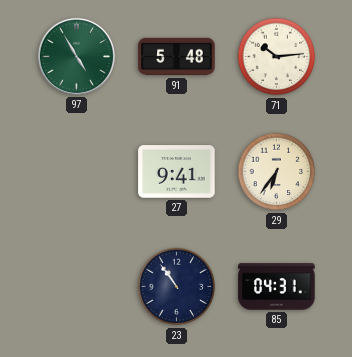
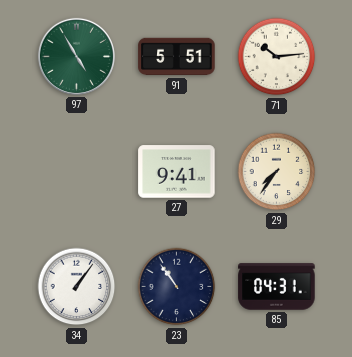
91: 5:48 -> 5:51 (177, 57)
29: 6:36 -> 7:36 (277, 172)
34: none -> 1:06 (77, 287)
